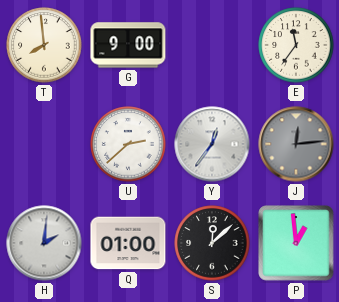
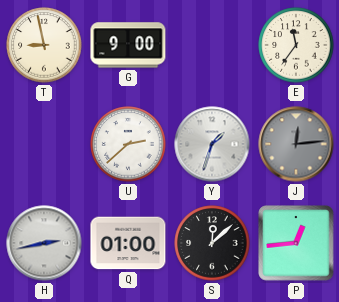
T: 7:59 -> 8:58 (44, 45)
Y: 12:36 -> 1:33 (212, 144)
H: 2:01 -> 2:43 (44, 243)
P: 12:59 -> 12:44 (296, 243)
